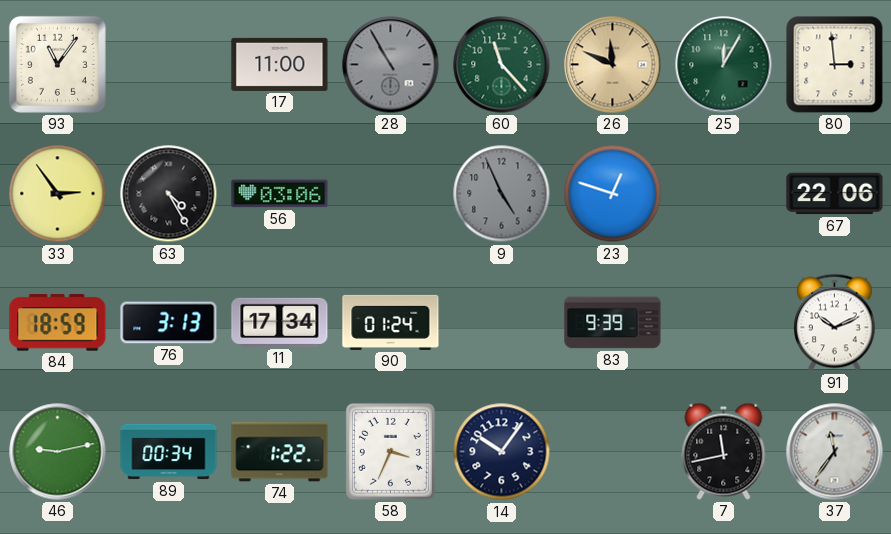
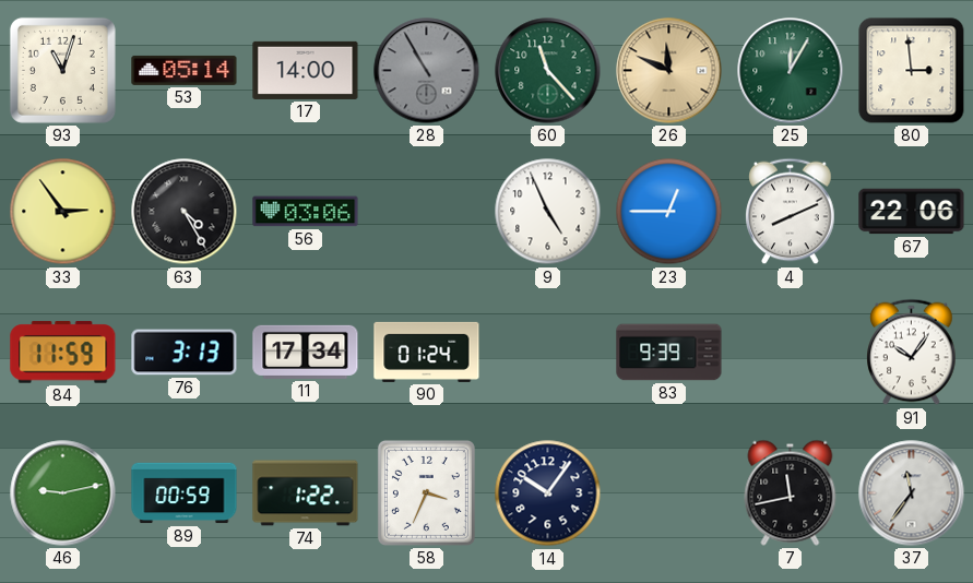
93: 11:06 -> 11:03 (62, 70)
53: none -> 05:14 (185, 70)
17: 11:00 -> 14:00 (306, 70)
9 dial: grey -> white (548, 212)
23: 12:48 -> 12:45 (669, 212)
4: none -> 8:11 (791, 212)
84: 18:59 -> 11:59 (63, 353)
91: 10:11 -> 10:06 (912, 353)
89: 00:34 -> 00:59 (185, 493)
